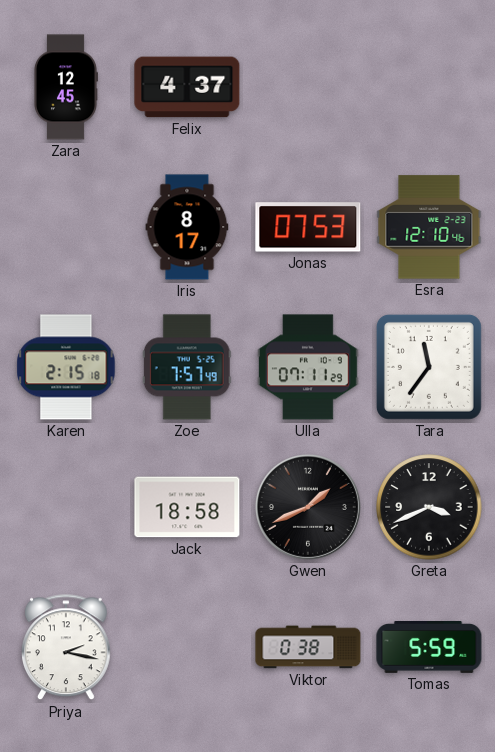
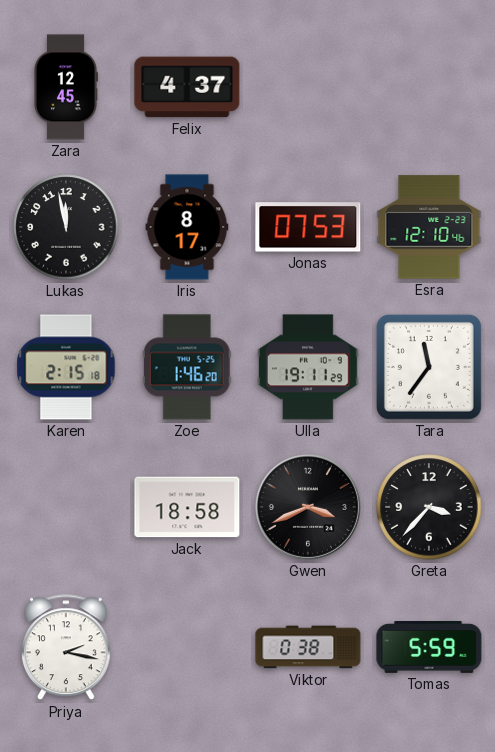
Lukas: none -> 11:58 (66, 227)
Zoe: 7:57 -> 1:46 (187, 367)
Ulla: 07:11 -> 19:11 (309, 367)
Gwen: 1:41 -> 3:41 (308, 507)
Greta: 3:41 -> 3:37 (429, 507)
